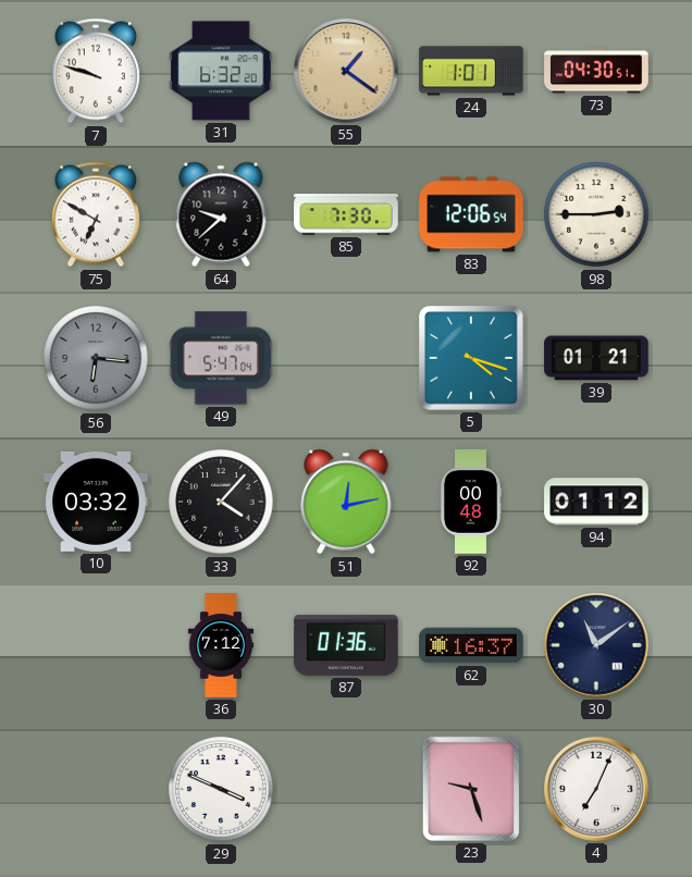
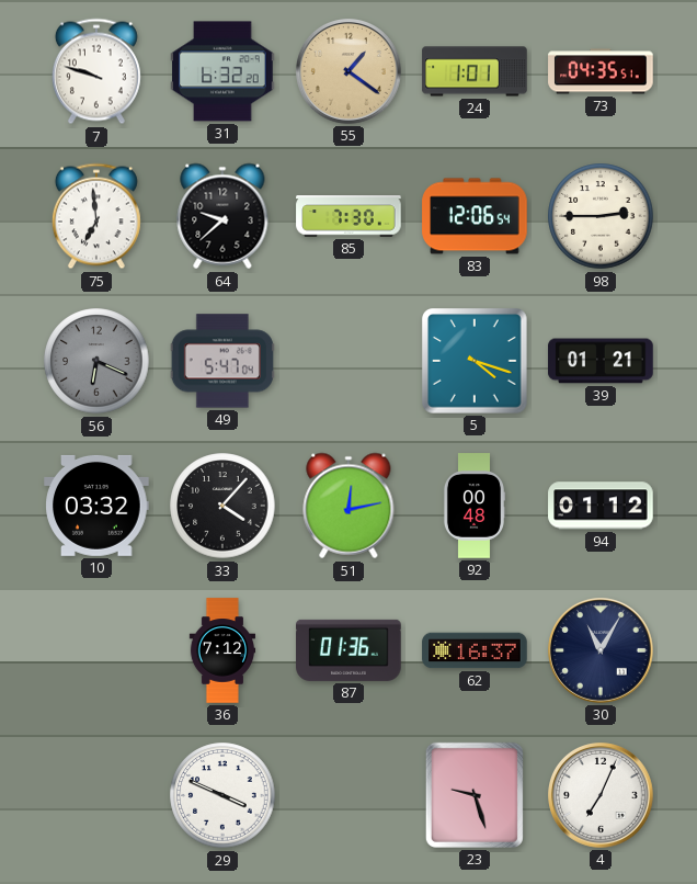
73: 04:30 -> 04:35 (601, 71)
75: 6:50 -> 6:59 (96, 216)
56: 6:16 -> 6:19 (96, 361)
30: 11:09 -> 11:05 (602, 651)
